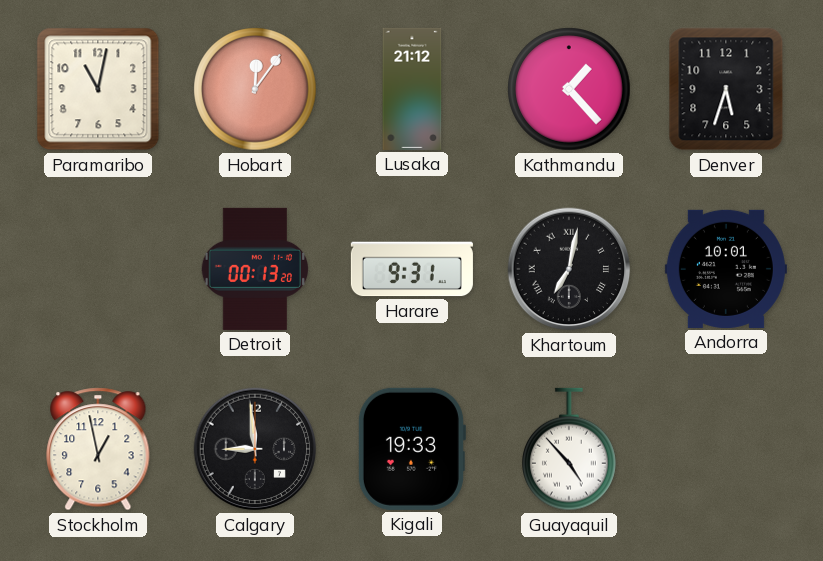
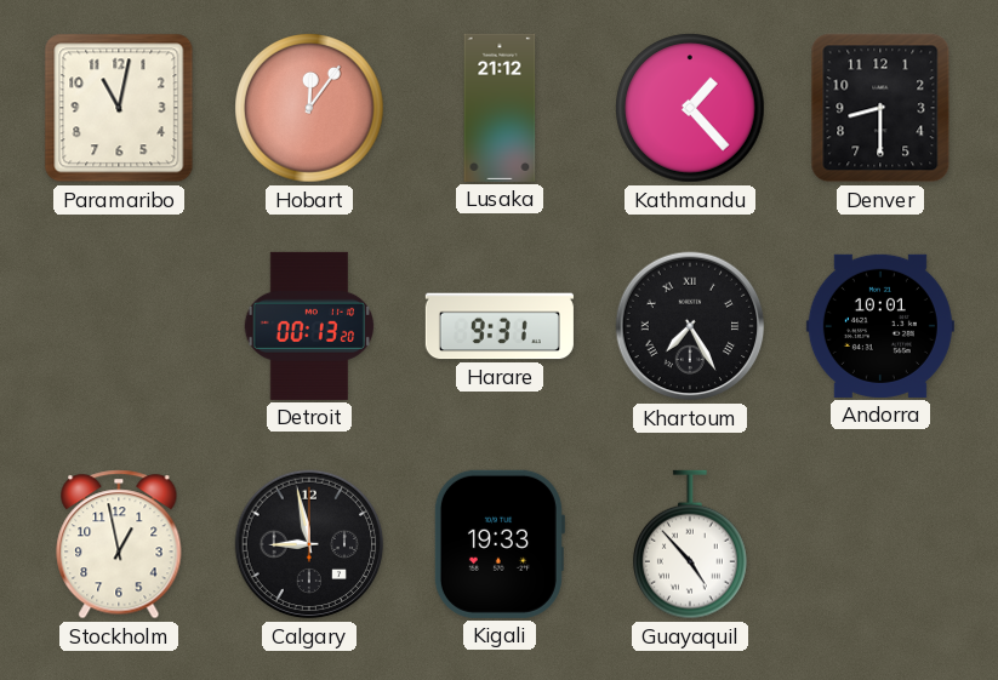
Denver: 5:33 -> 8:30 (880, 108)
Khartoum: 7:02 -> 7:25 (690, 326)
Calgary: 8:59 -> 8:58 (309, 544)
